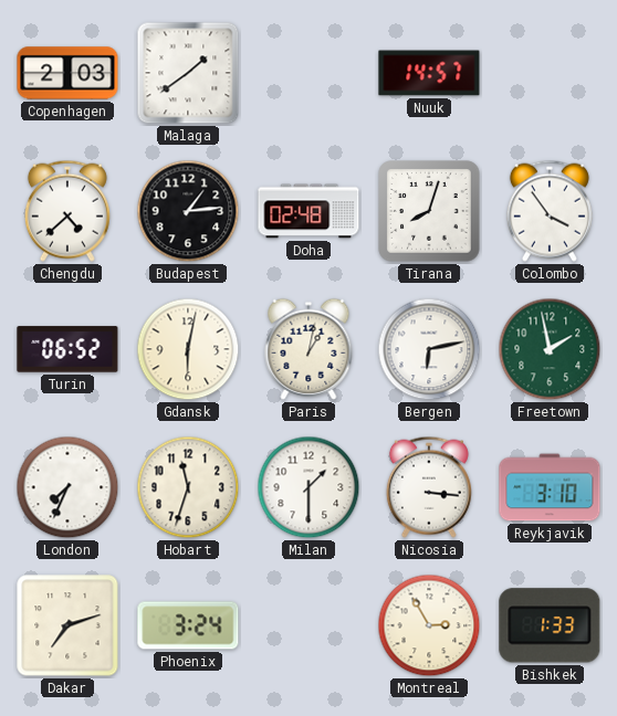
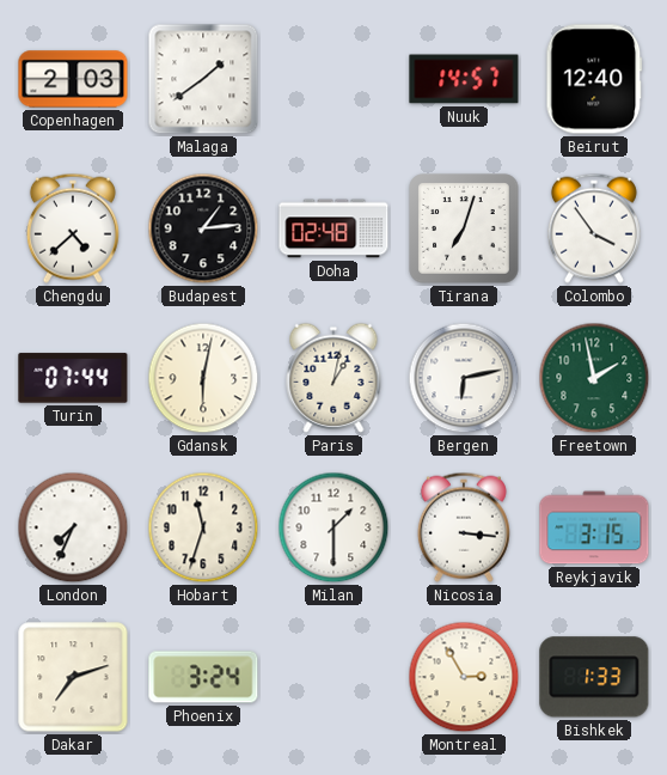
Beirut: none -> 12:40 (594, 79)
Tirana: 8:03 -> 7:03 (464, 228)
Turin: 06:52 -> 07:44 (73, 378)
Reykjavik: 3:10 -> 3:15 (594, 527)
